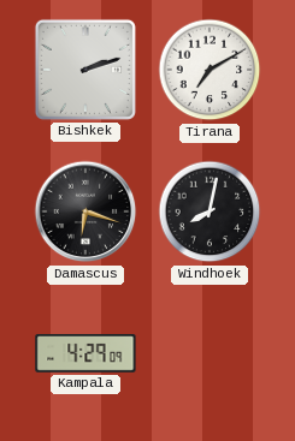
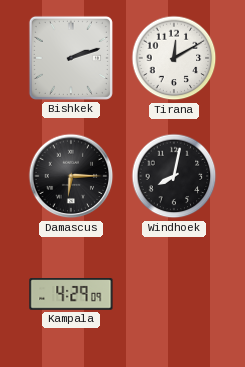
Tirana: 7:10 -> 12:10 (174, 58)
Damascus: 6:18 -> 6:15 (71, 176)
